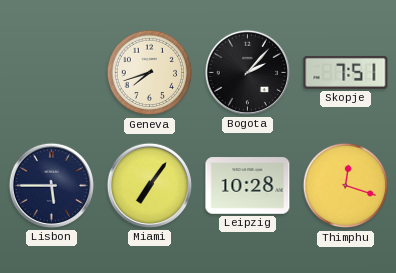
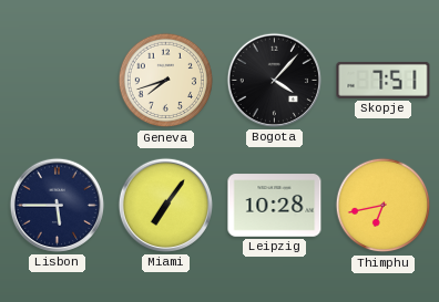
Bogota: 2:07 -> 4:07 (274, 80)
Thimphu: 12:18 -> 6:43 (384, 206)
